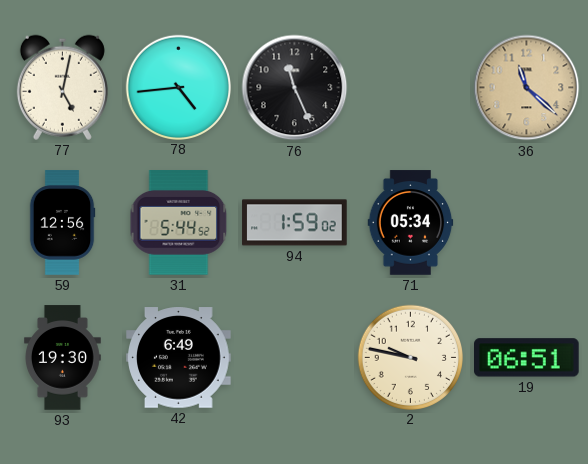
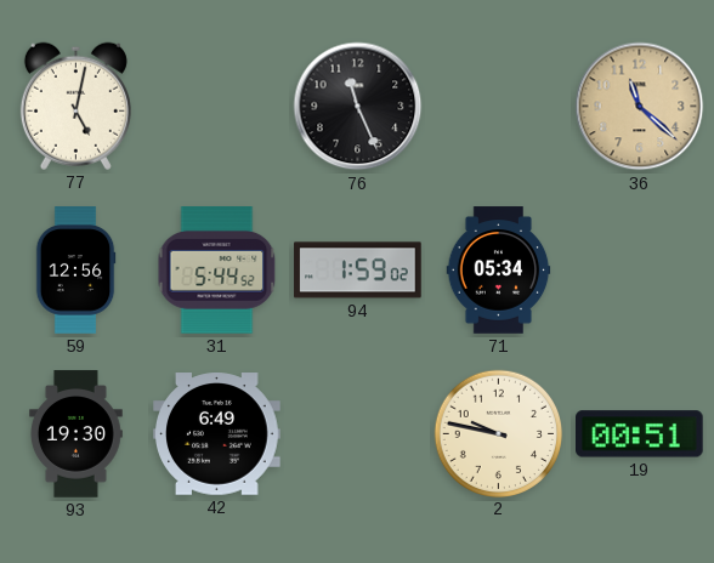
78: 4:44 -> none (178, 87)
19: 06:51 -> 00:51 (640, 434)
